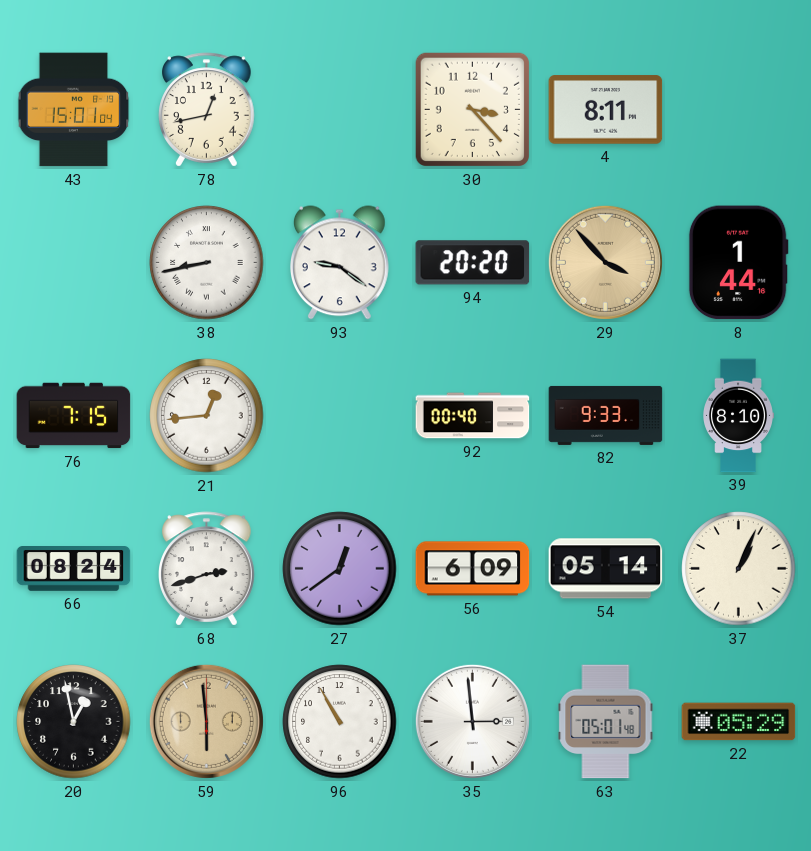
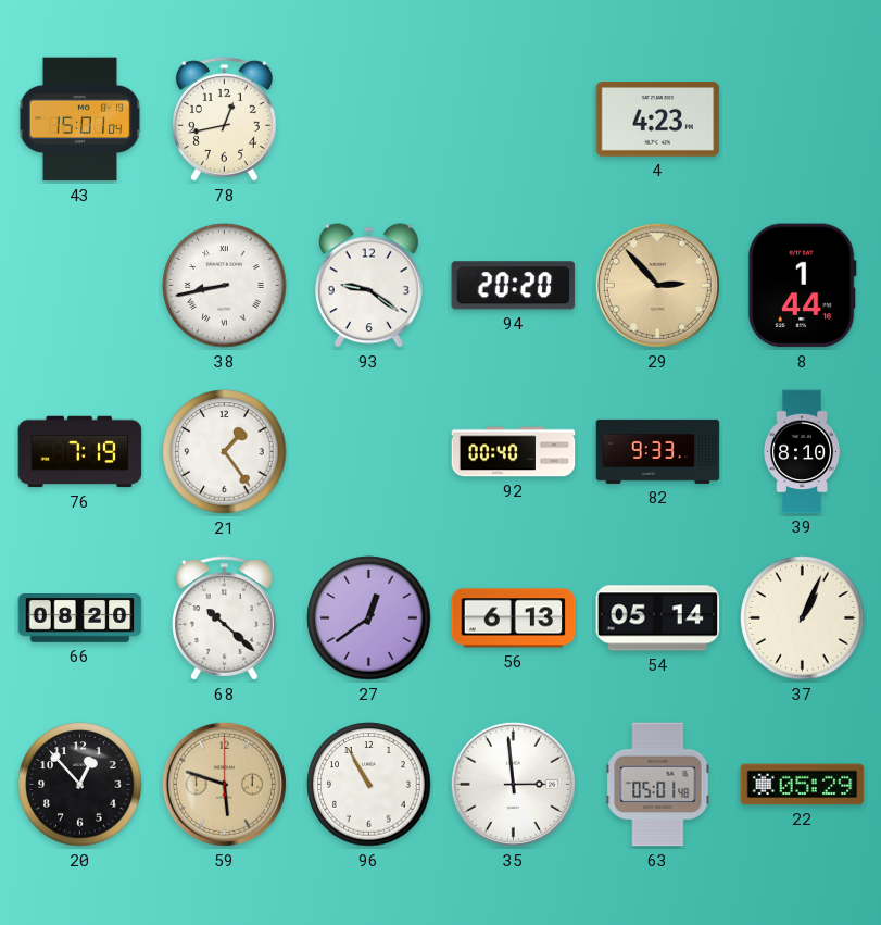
30: 3:23 -> none (472, 109)
4: 8:11 -> 4:23 (658, 120)
29: 3:53 -> 2:53 (657, 285)
76: 7:15 -> 7:19 (80, 452)
21: 12:44 -> 1:24 (225, 452)
66: 08:24 -> 08:20 (80, 618)
68: 2:42 -> 10:22 (225, 618)
56: 6:09 -> 6:13 (514, 618)
20: 12:58 -> 12:53 (80, 785)
59: 5:59 -> 5:48 (224, 784)
